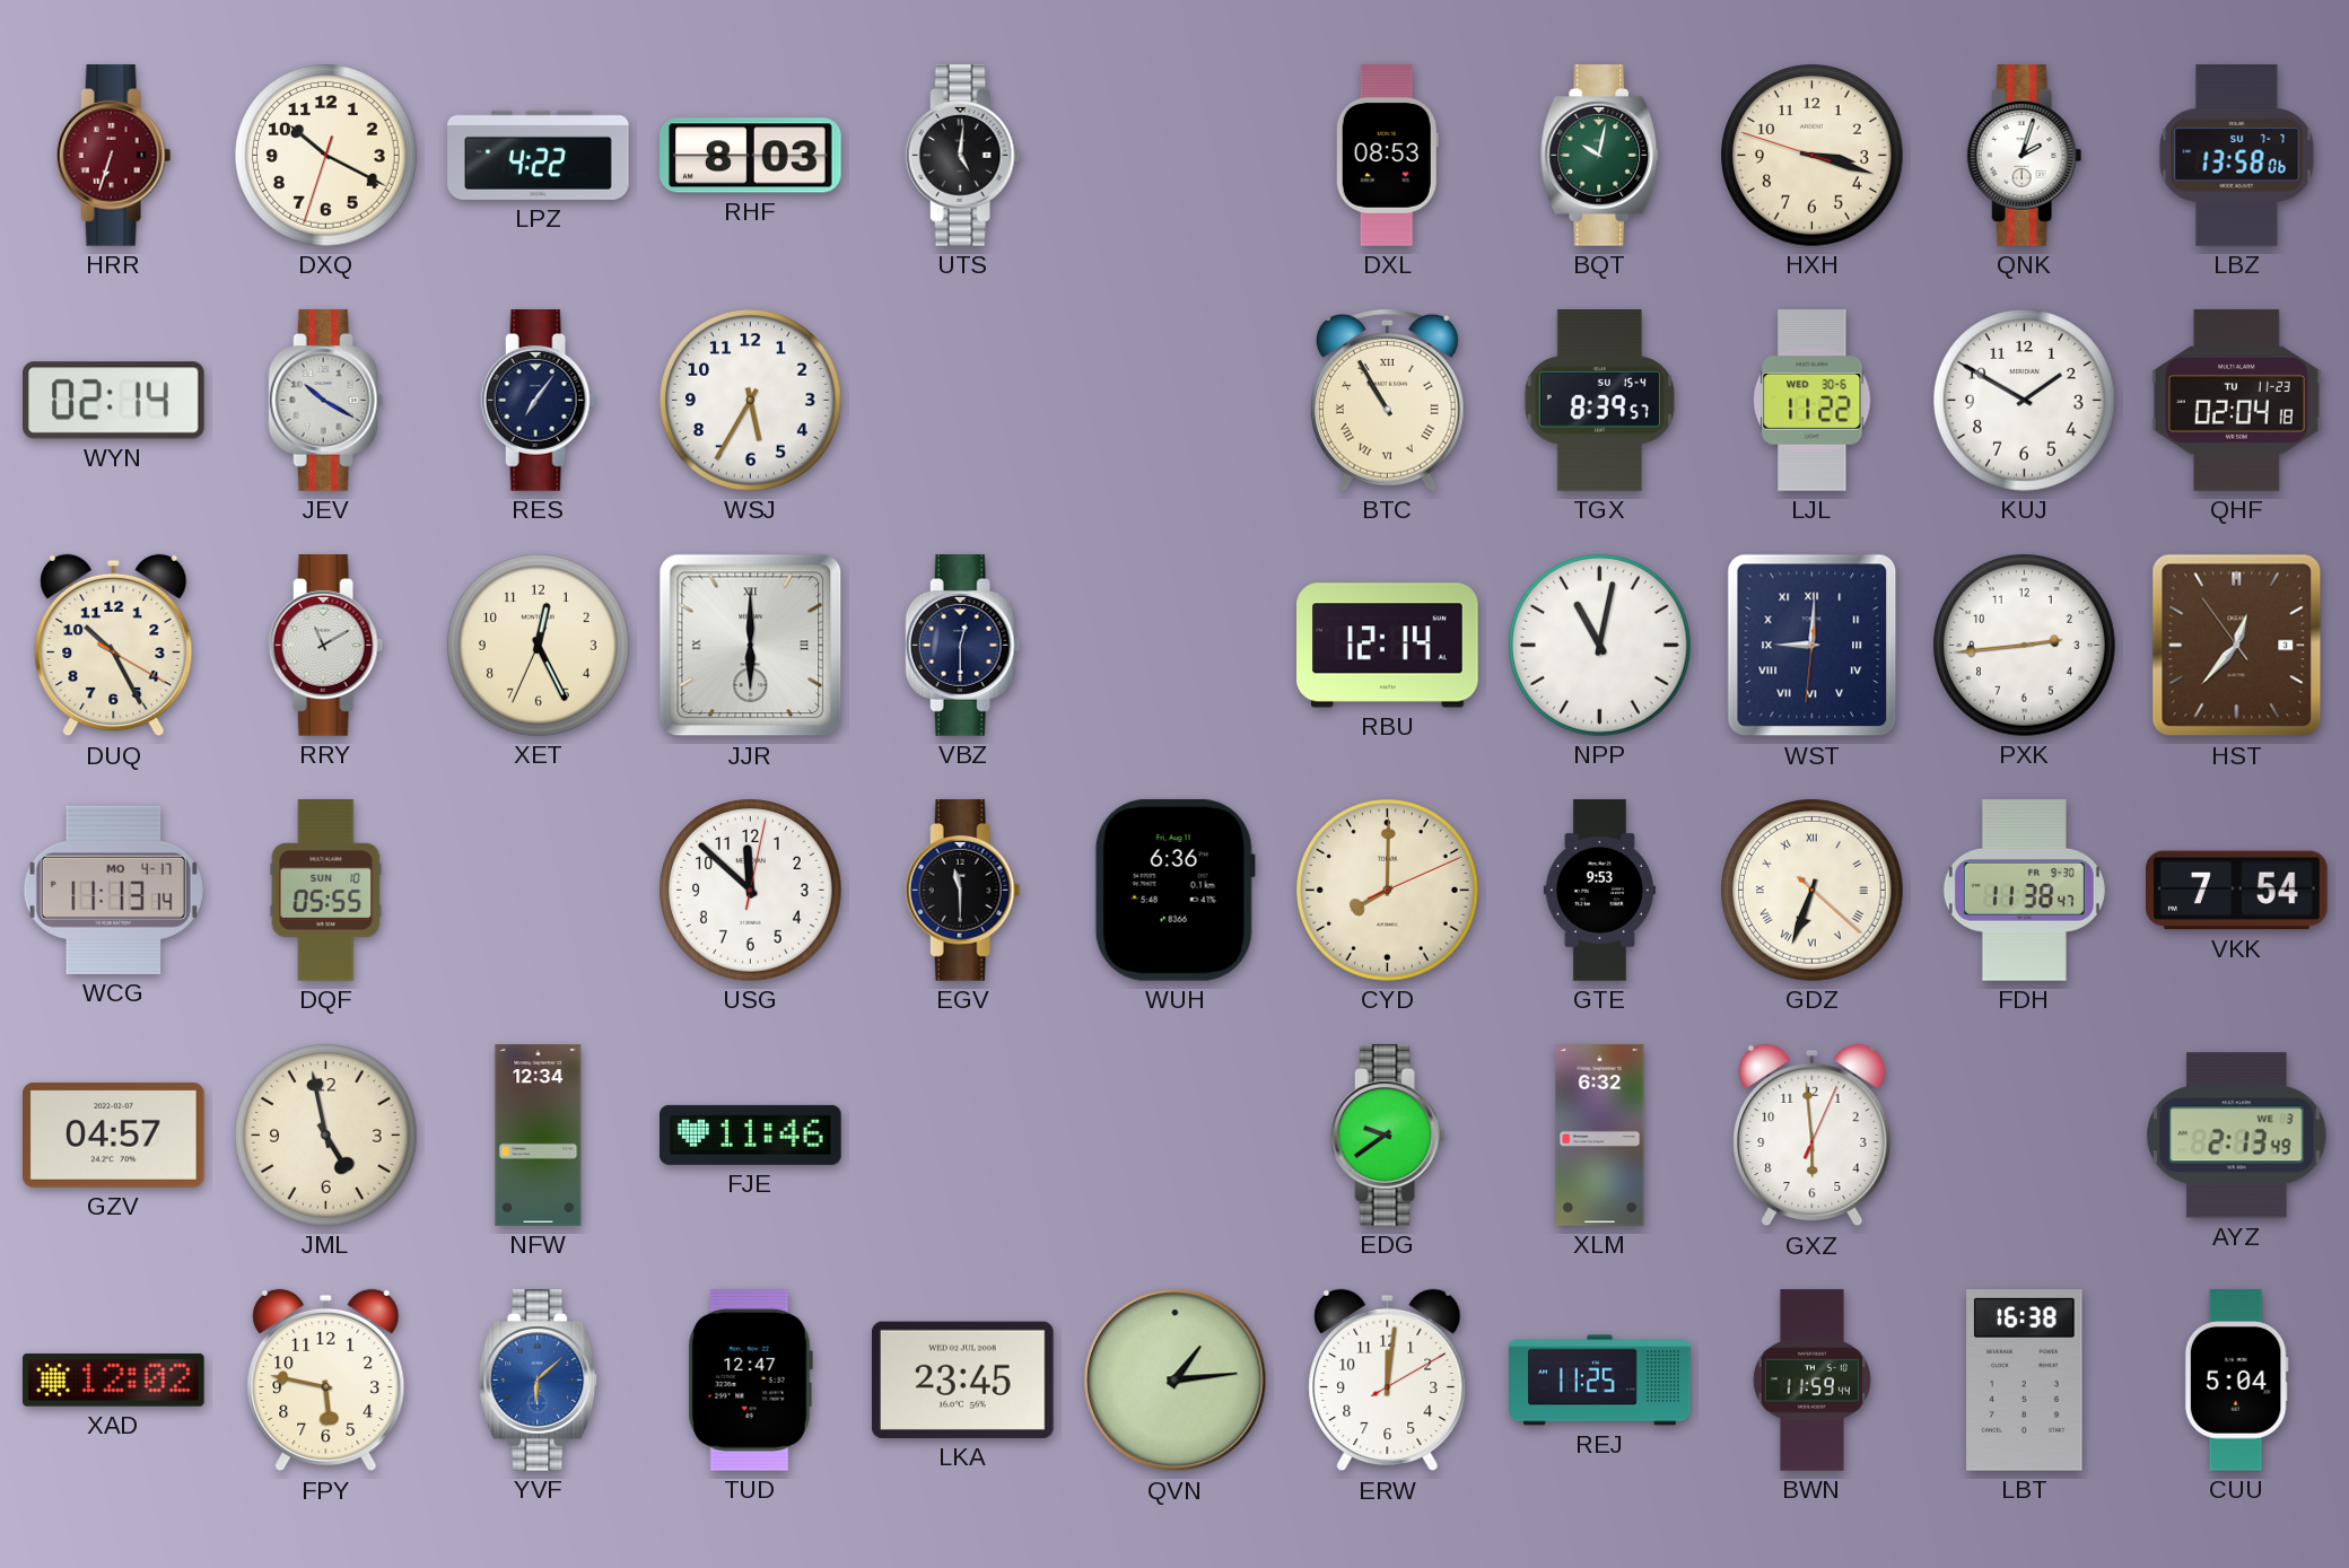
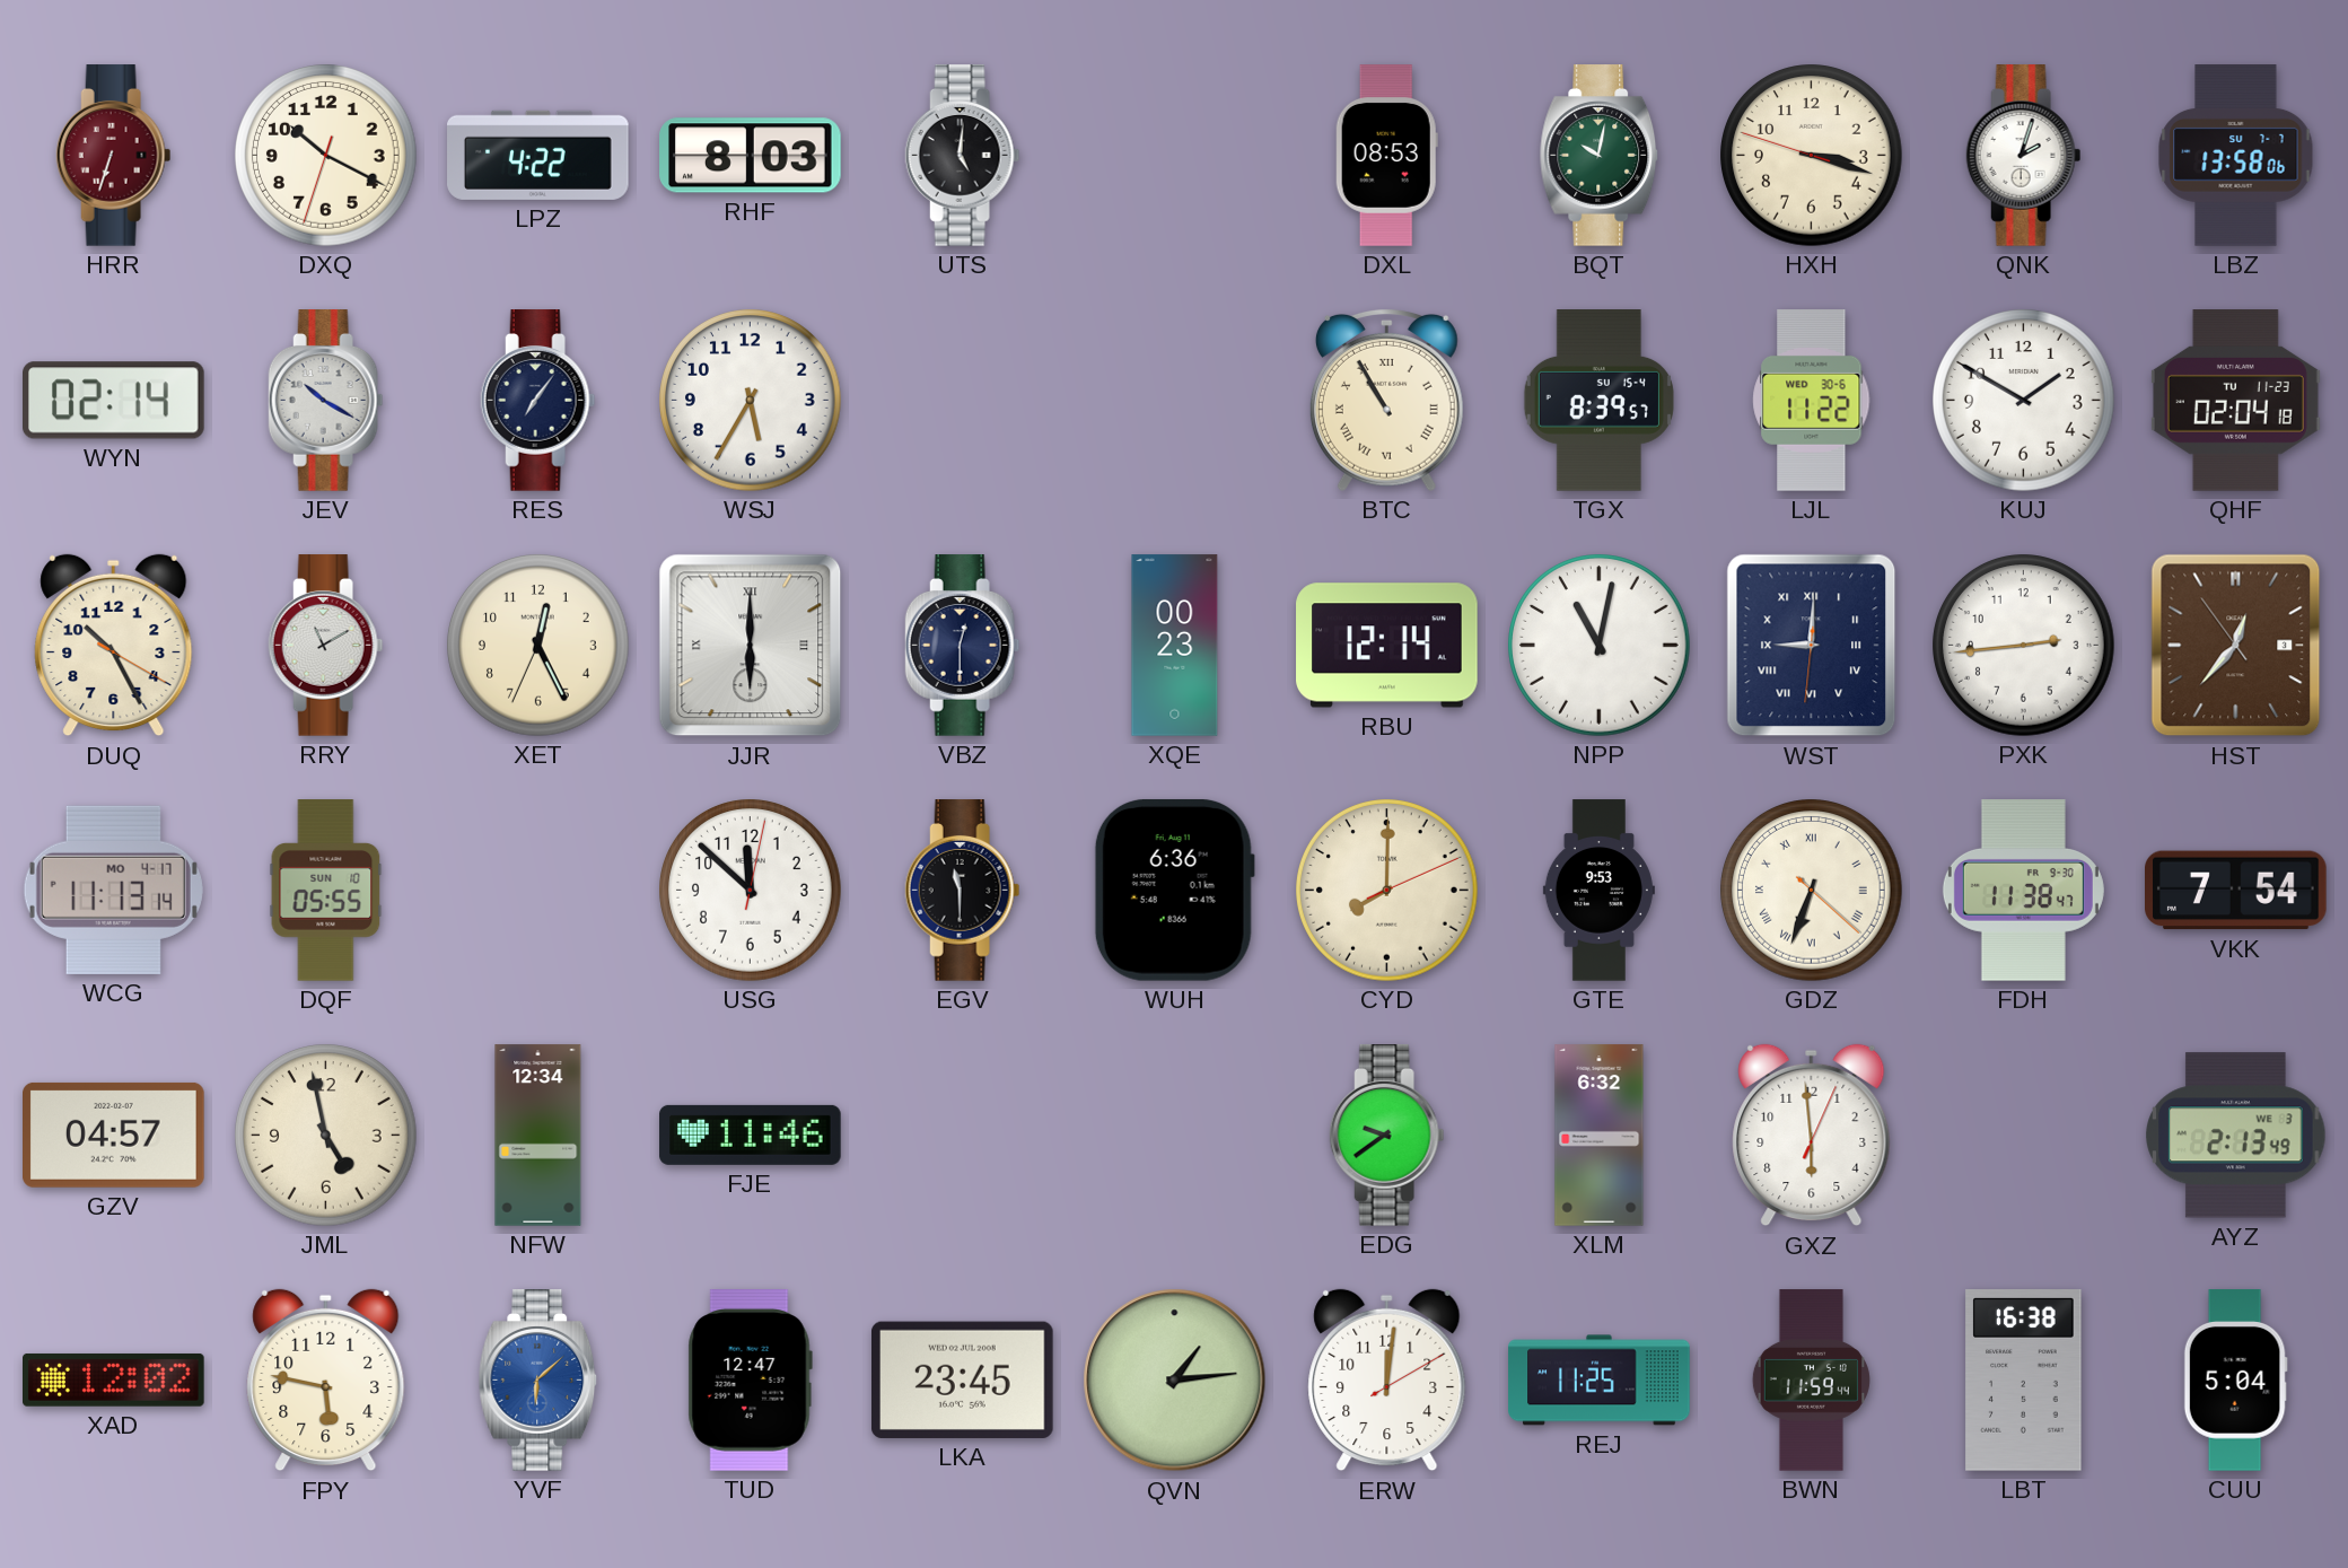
XQE: none -> 00:23 (1175, 646)
